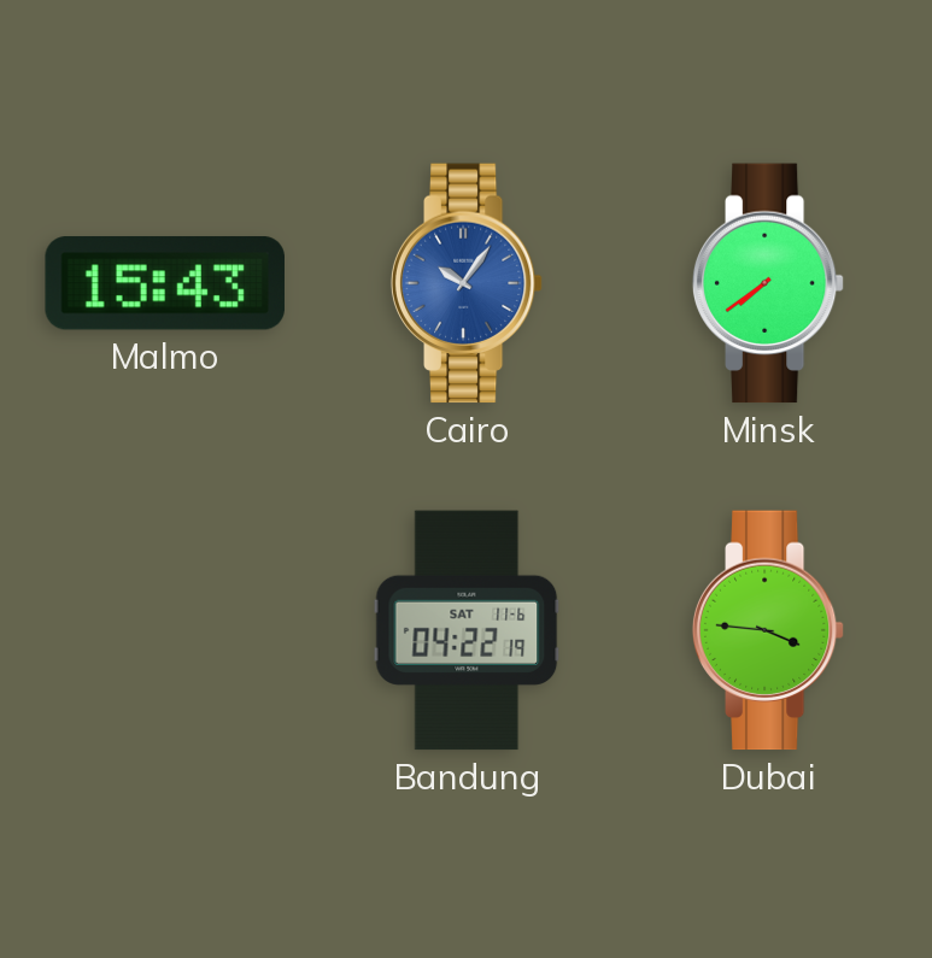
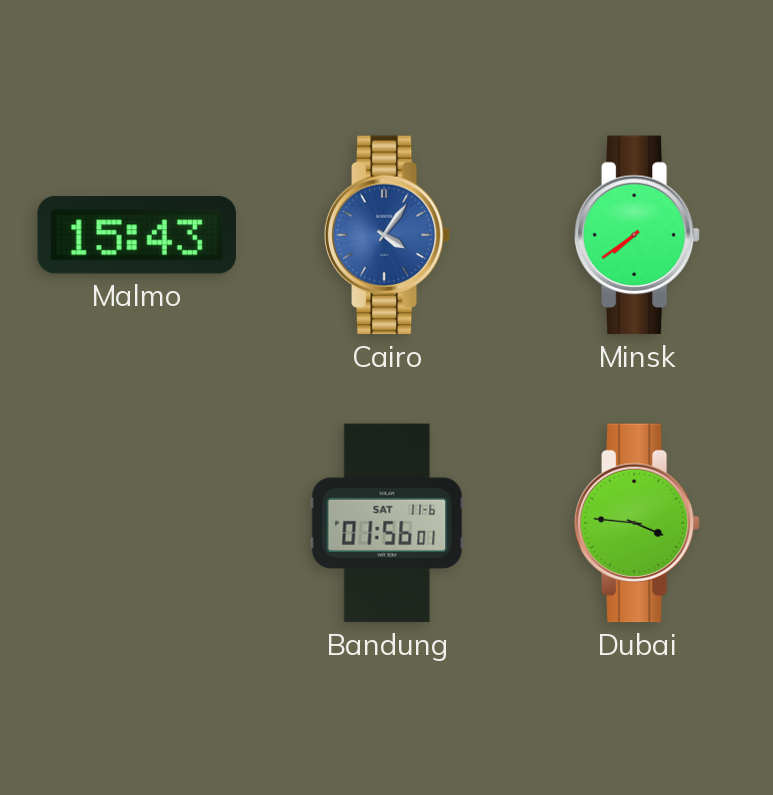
Cairo: 10:06 -> 4:06 (387, 235)
Bandung: 04:22 -> 01:56 (387, 523)
